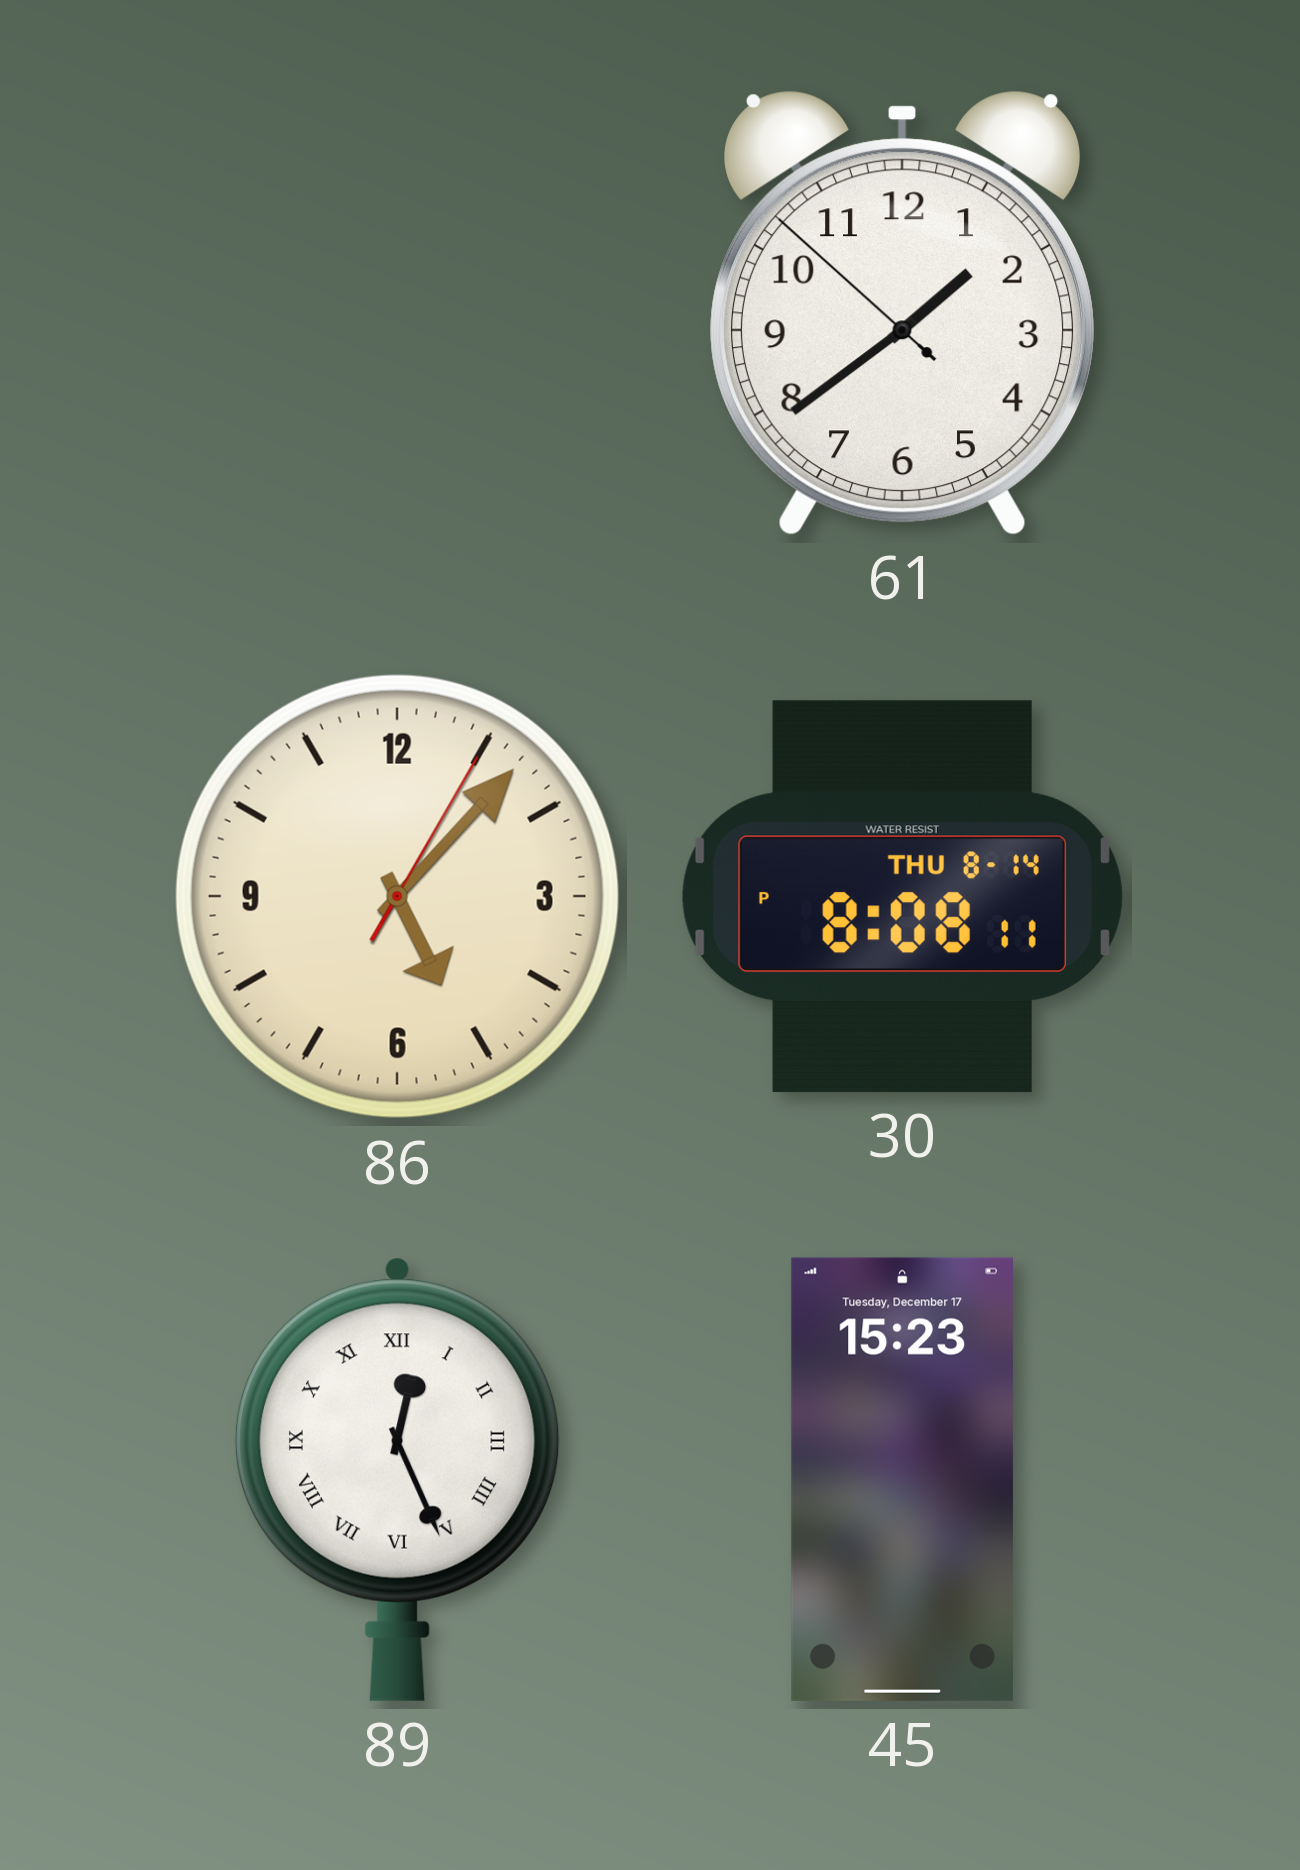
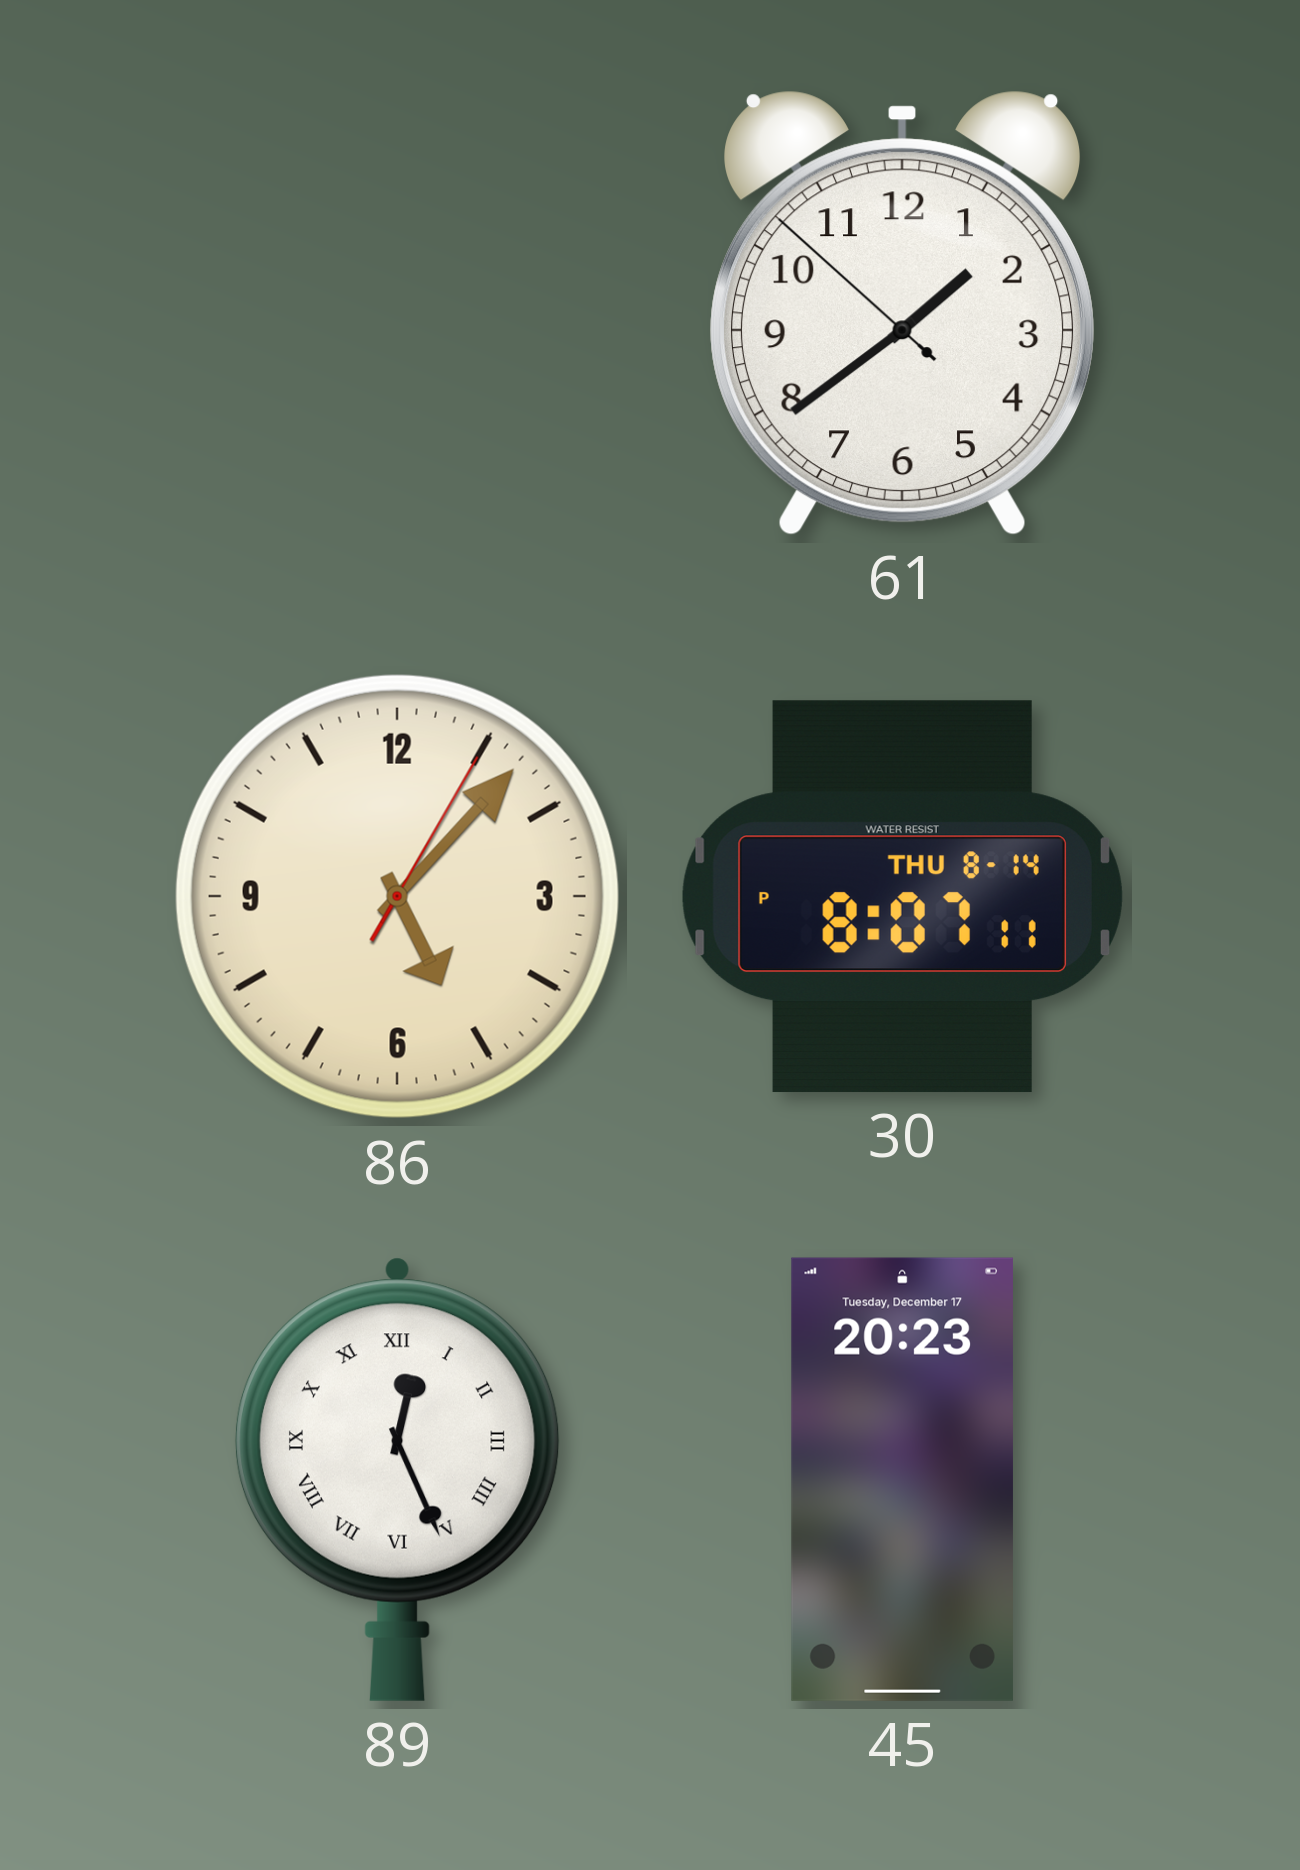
30: 8:08 -> 8:07 (902, 896)
45: 15:23 -> 20:23 (902, 1479)
